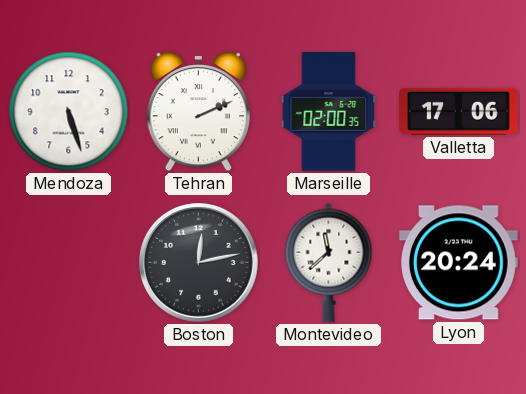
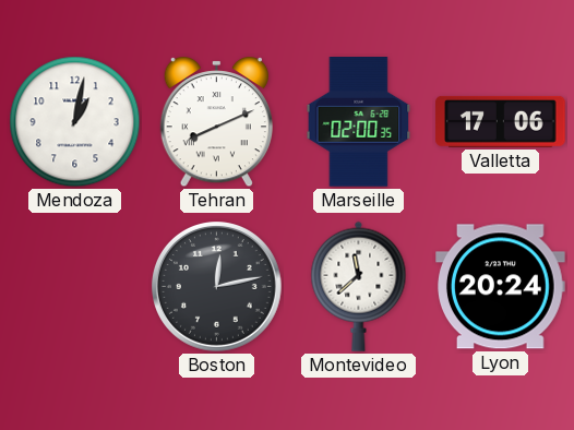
Mendoza: 5:27 -> 1:02 (75, 122)
Tehran: 2:11 -> 8:11 (216, 123)
